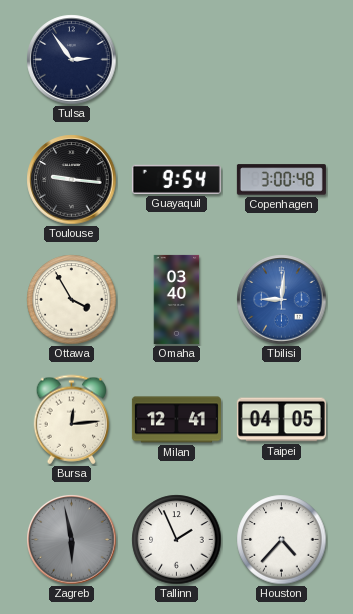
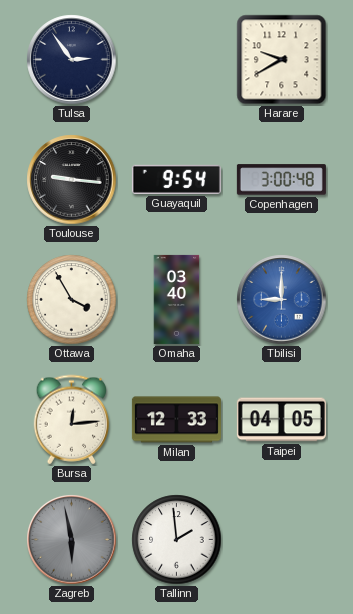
Harare: none -> 9:40 (282, 60)
Tbilisi: 9:01 -> 9:00 (282, 300)
Milan: 12:41 -> 12:33 (176, 420)
Tallinn: 1:56 -> 1:59 (177, 540)
Houston: 4:37 -> none (282, 540)
